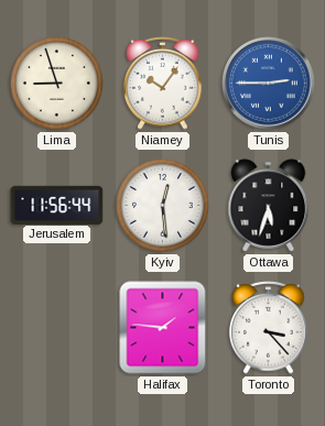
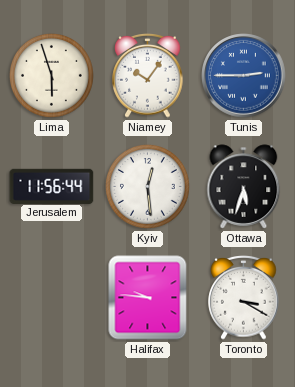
Lima: 8:57 -> 5:57 (52, 76)
Halifax: 1:46 -> 9:46 (148, 298)
Toronto: 3:23 -> 3:20 (244, 298)
